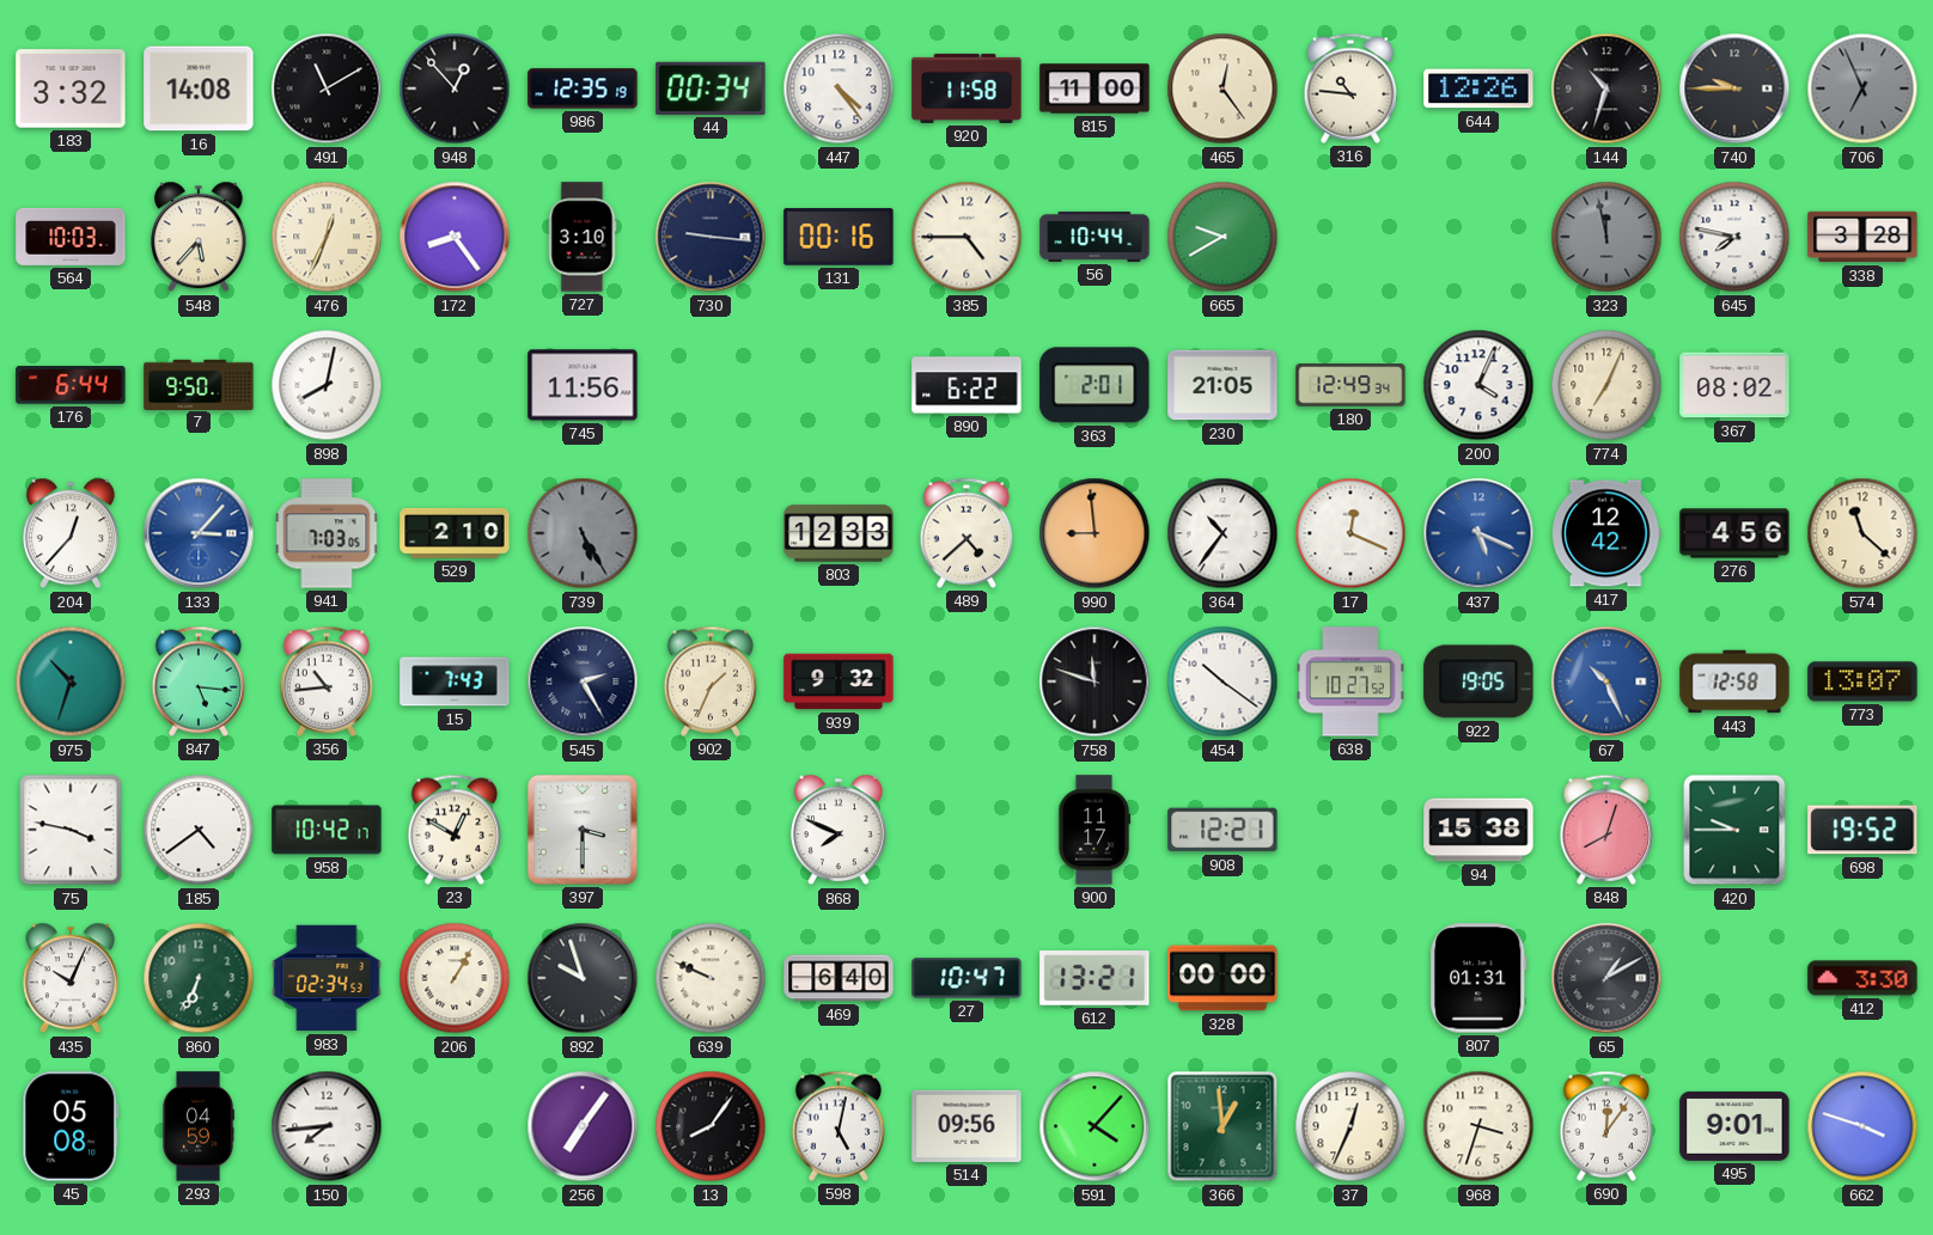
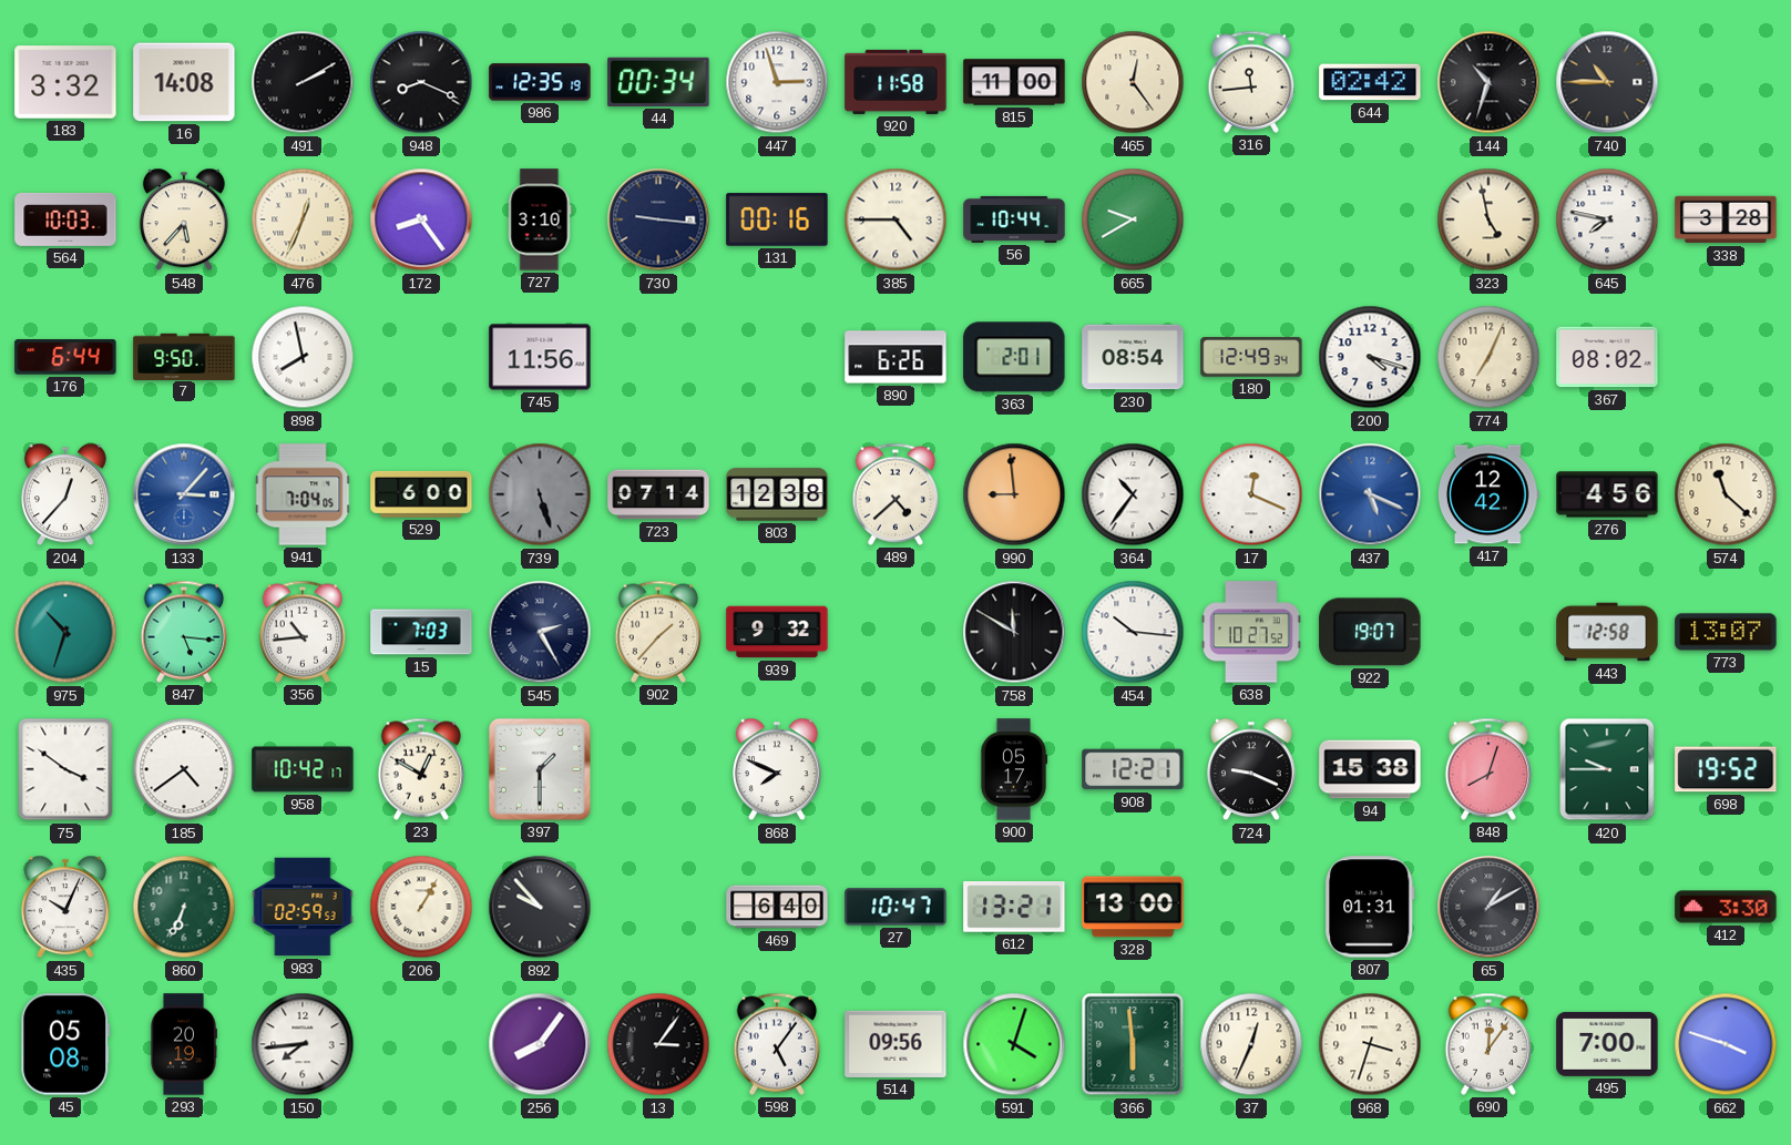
491: 11:10 -> 2:10 (303, 82)
948: 12:53 -> 8:19 (421, 82)
447: 4:24 -> 2:57 (777, 82)
316: 10:46 -> 11:44 (1251, 82)
644: 12:26 -> 02:42 (1370, 82)
740: 9:45 -> 10:45 (1607, 82)
706: 6:56 -> none (1862, 88)
323: 11:58 -> 4:58 (1488, 219)
323 dial: grey -> cream (1488, 219)
898: 8:02 -> 7:58 (303, 357)
890: 6:22 -> 6:26 (895, 357)
230: 21:05 -> 08:54 (1133, 357)
200: 4:04 -> 4:18 (1370, 357)
941: 7:03 -> 7:04 (303, 494)
529: 2:10 -> 6:00 (421, 494)
739: 5:25 -> 5:27 (540, 494)
723: none -> 07:14 (658, 494)
803: 12:33 -> 12:38 (777, 494)
15: 7:43 -> 7:03 (421, 632)
902: 1:34 -> 1:37 (658, 632)
758: 11:48 -> 11:50 (1014, 632)
454: 10:21 -> 10:16 (1133, 632)
922: 19:05 -> 19:07 (1370, 632)
67: 10:26 -> none (1606, 681)
75: 3:47 -> 3:51 (65, 769)
397: 3:30 -> 1:30 (540, 769)
900: 11:17 -> 05:17 (1014, 769)
724: none -> 9:19 (1251, 769)
983: 02:34 -> 02:59 (303, 907)
892: 9:57 -> 9:53 (540, 907)
639: 9:49 -> none (711, 978)
328: 00:00 -> 13:00 (1133, 907)
293: 04:59 -> 20:19 (184, 1044)
256: 7:06 -> 8:06 (540, 1044)
13: 8:06 -> 3:06 (658, 1044)
598: 5:02 -> 5:06 (777, 1044)
591: 4:07 -> 4:03 (1014, 1044)
366: 12:59 -> 5:59 (1133, 1044)
495: 9:01 -> 7:00 (1607, 1044)
